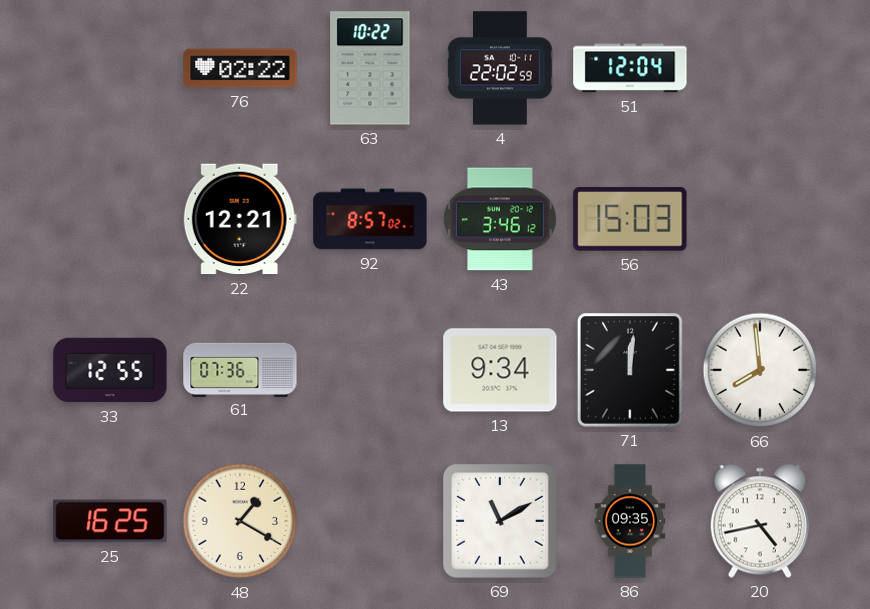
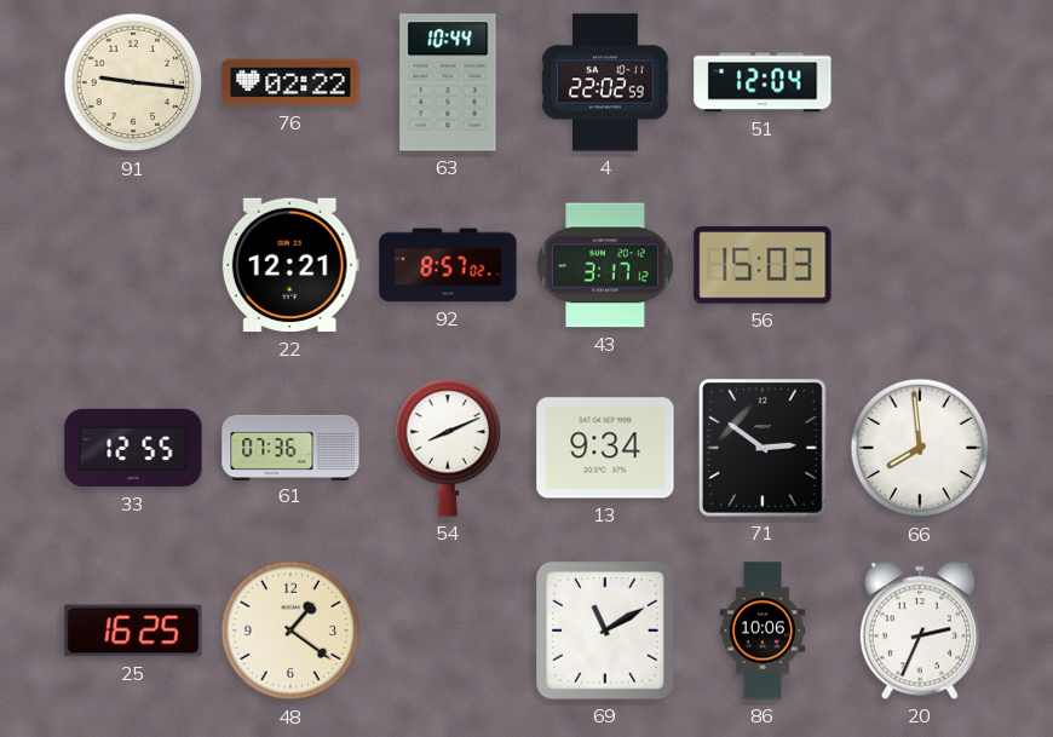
91: none -> 9:16 (133, 82)
63: 10:22 -> 10:44 (448, 82)
43: 3:46 -> 3:17 (605, 265)
54: none -> 8:11 (448, 448)
71: 12:01 -> 2:51 (763, 449)
48: 1:20 -> 1:21 (290, 631)
86: 09:35 -> 10:06 (763, 631)
20: 4:43 -> 2:34 (919, 631)
